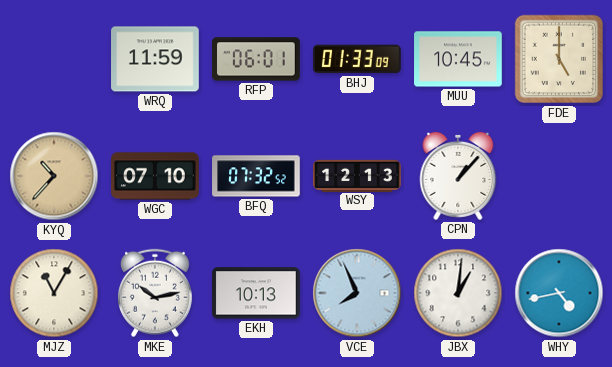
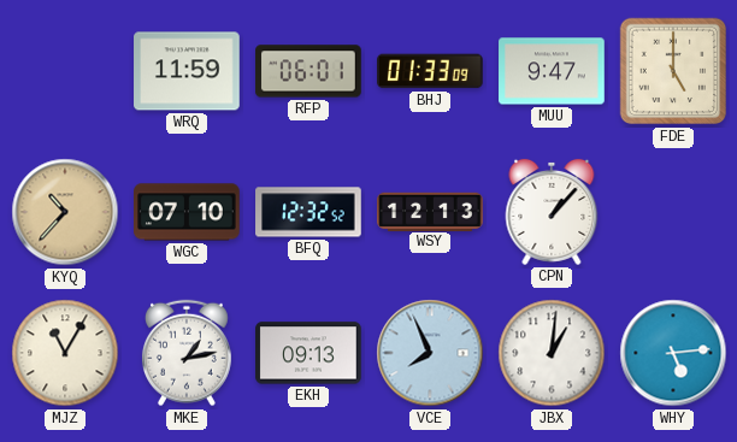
MUU: 10:45 -> 9:47 (552, 71)
BFQ: 07:32 -> 12:32 (308, 212)
MKE: 10:13 -> 1:13 (187, 353)
EKH: 10:13 -> 09:13 (308, 353)
WHY: 4:43 -> 5:14 (673, 353)
